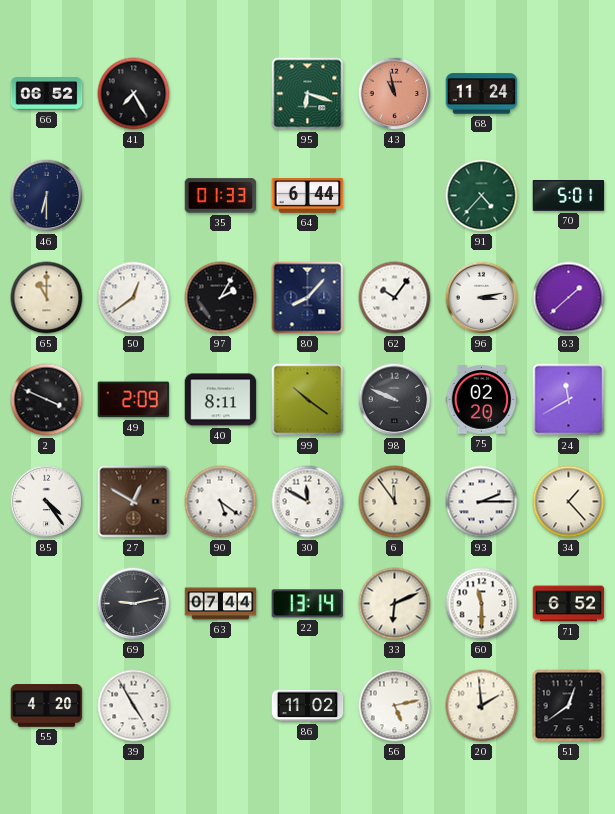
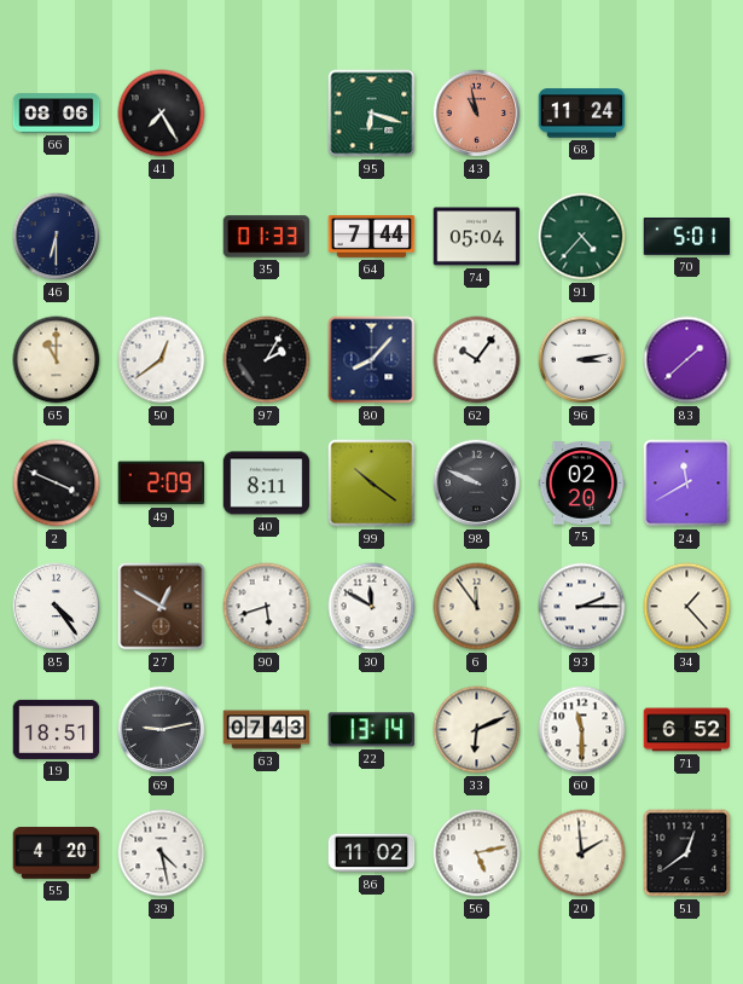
66: 06:52 -> 08:06 (57, 114)
64: 6:44 -> 7:44 (372, 237)
74: none -> 05:04 (477, 237)
90: 5:21 -> 5:42 (267, 607)
19: none -> 18:51 (57, 729)
63: 07:44 -> 07:43 (267, 730)
39: 4:55 -> 4:28 (162, 853)
